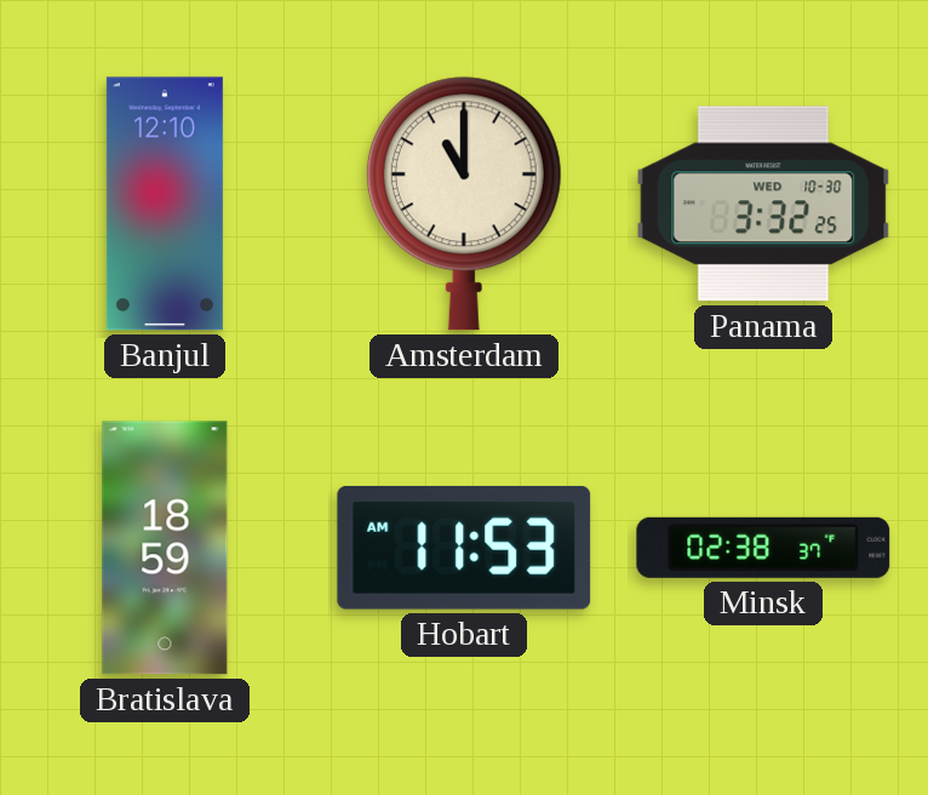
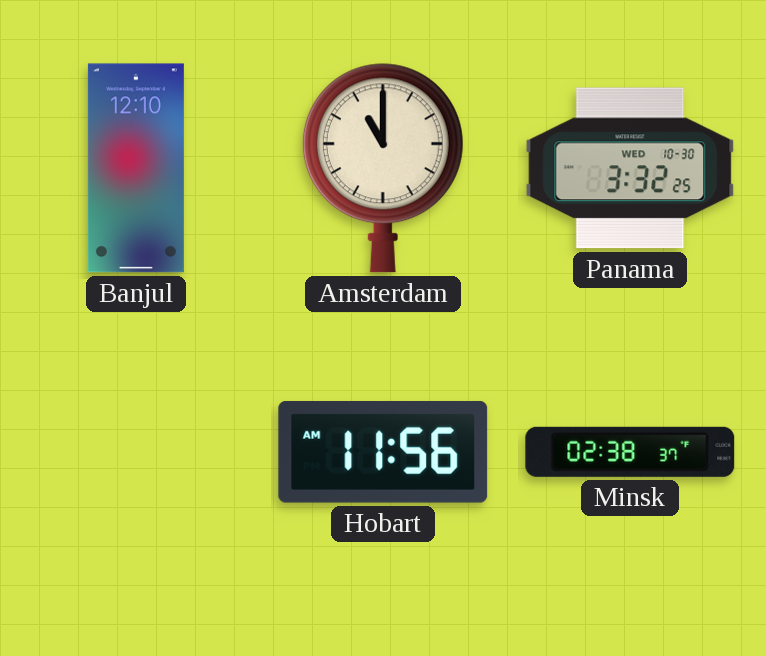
Bratislava: 18:59 -> none (165, 548)
Hobart: 11:53 -> 11:56 (383, 452)
